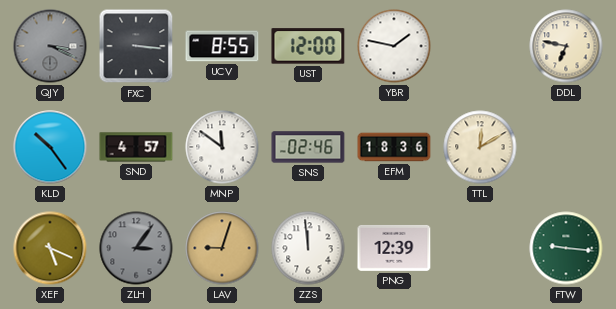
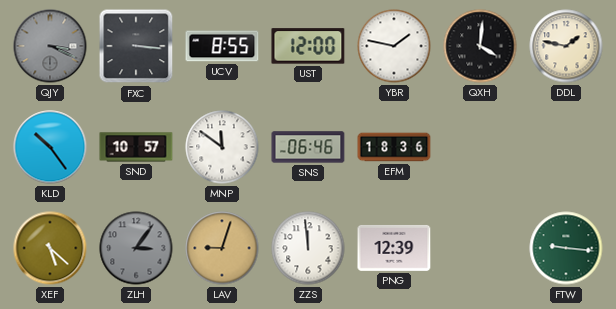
QXH: none -> 4:01 (480, 46)
DDL: 6:47 -> 1:47 (566, 46)
SND: 4:57 -> 10:57 (136, 147)
SNS: 02:46 -> 06:46 (308, 147)
TTL: 12:10 -> none (480, 147)
XEF: 5:19 -> 5:22 (50, 248)
